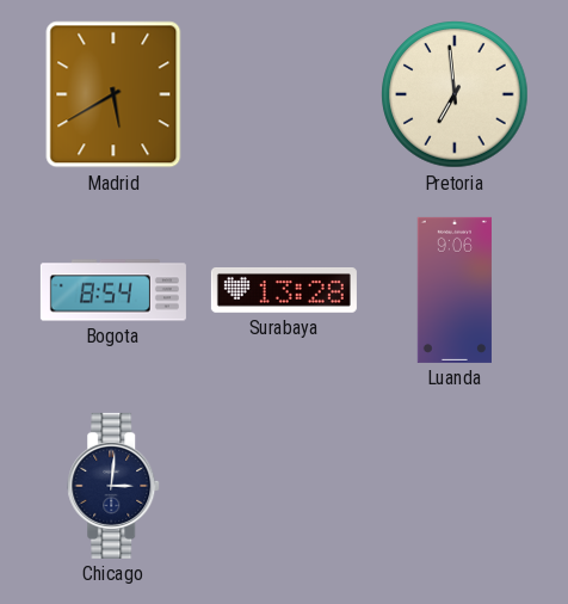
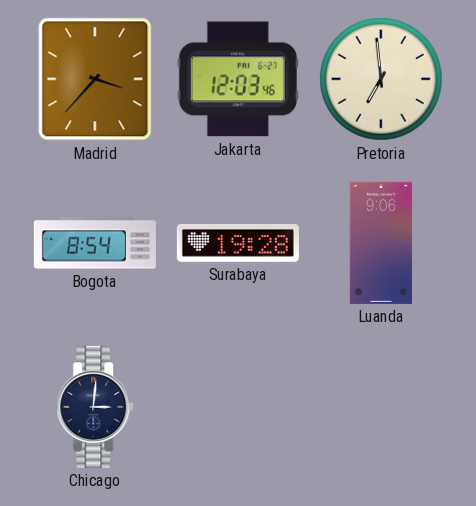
Madrid: 5:40 -> 3:37 (95, 79)
Jakarta: none -> 12:03 (238, 79)
Surabaya: 13:28 -> 19:28 (238, 243)
